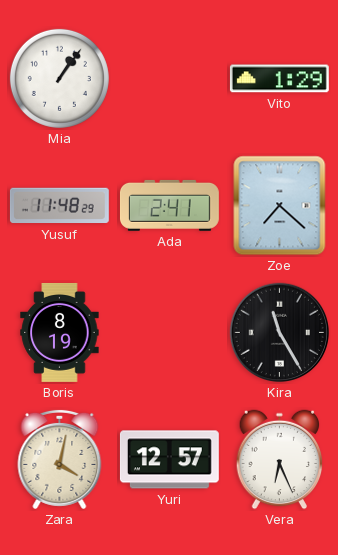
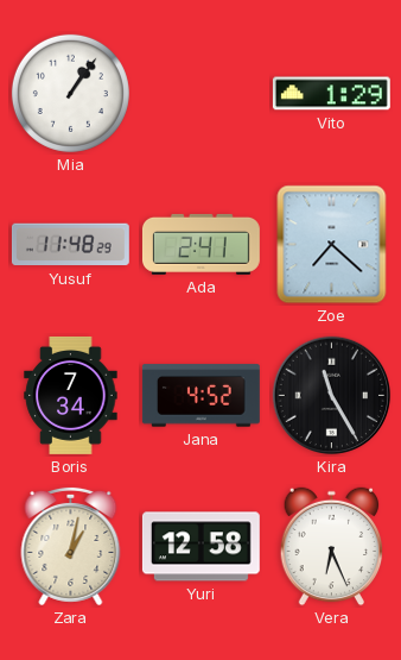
Boris: 8:19 -> 7:34 (71, 395)
Jana: none -> 4:52 (200, 396)
Zara: 4:02 -> 1:02 (71, 546)
Yuri: 12:57 -> 12:58 (200, 547)
